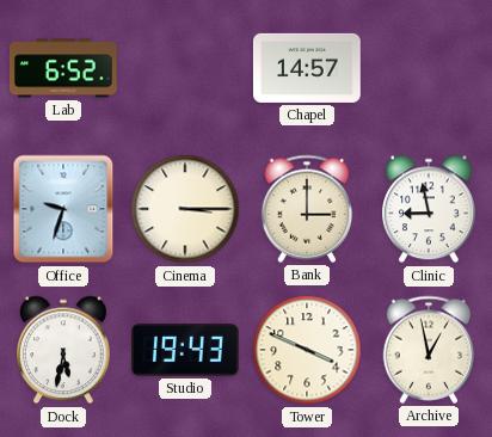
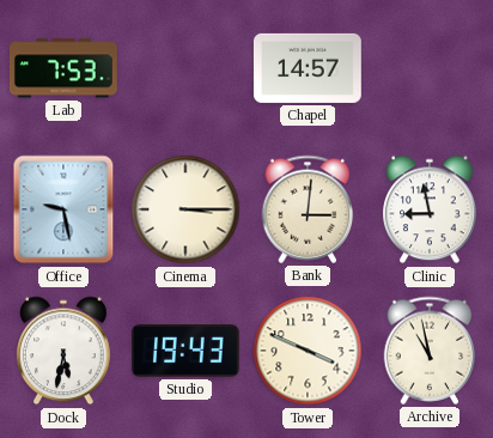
Lab: 6:52 -> 7:53 (63, 68)
Office: 9:33 -> 9:28 (63, 209)
Bank: 3:00 -> 3:01 (308, 209)
Archive: 12:58 -> 10:58 (430, 351)
